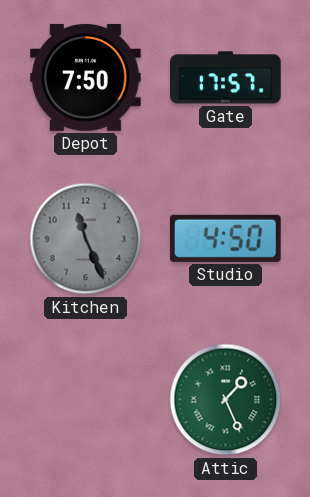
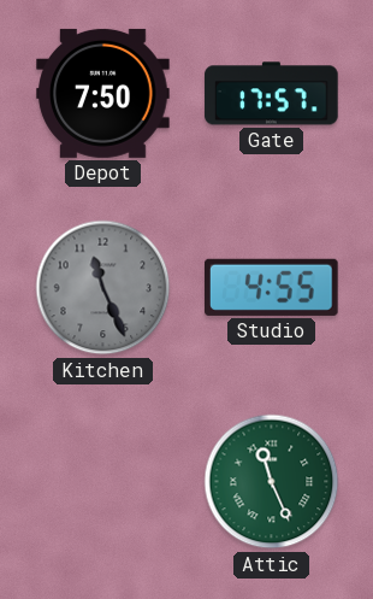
Studio: 4:50 -> 4:55 (272, 287)
Attic: 1:26 -> 11:26 (272, 482)
